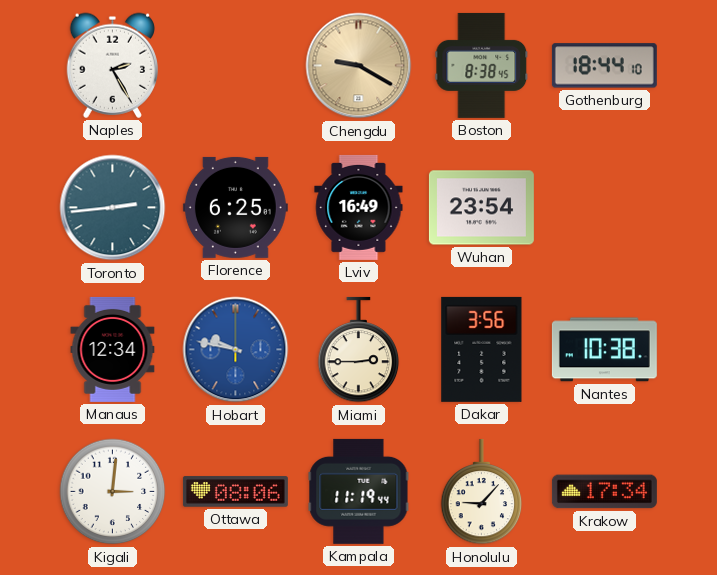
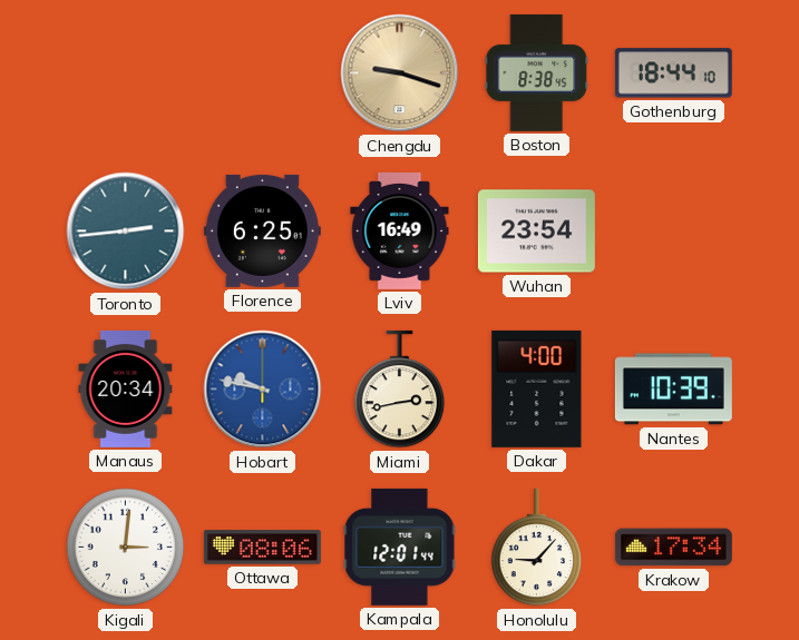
Naples: 2:25 -> none (112, 65)
Chengdu: 9:20 -> 9:18 (400, 73)
Manaus: 12:34 -> 20:34 (126, 388)
Miami: 2:45 -> 2:43 (400, 390)
Dakar: 3:56 -> 4:00 (537, 388)
Nantes: 10:38 -> 10:39 (673, 390)
Kampala: 11:19 -> 12:01 (400, 547)
